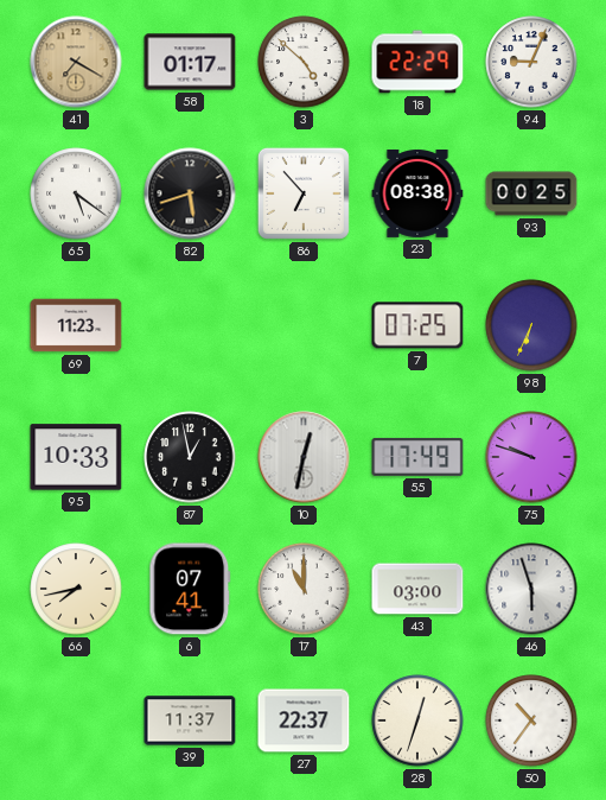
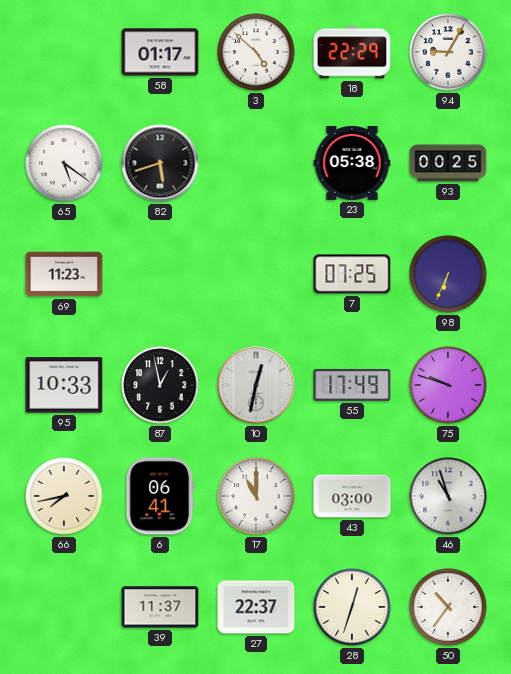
41: 7:20 -> none (76, 62)
94: 9:04 -> 9:05 (448, 52)
86: 6:53 -> none (304, 193)
23: 08:38 -> 05:38 (352, 163)
6: 07:41 -> 06:41 (160, 496)
46: 5:57 -> 10:57 (448, 496)
